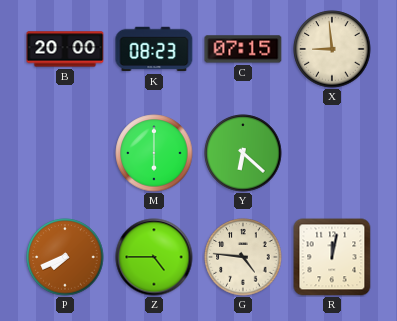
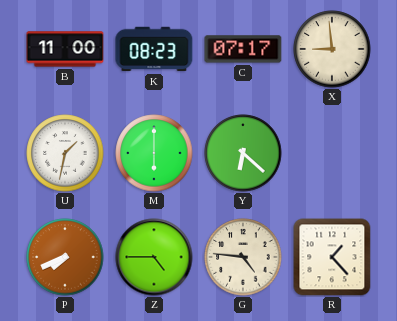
B: 20:00 -> 11:00 (65, 49)
C: 07:15 -> 07:17 (243, 49)
U: none -> 1:32 (65, 153)
R: 12:02 -> 1:23 (332, 257)
